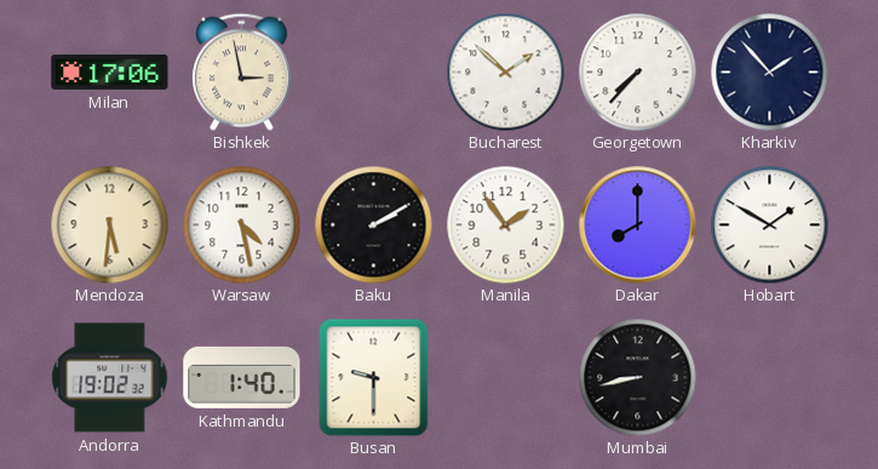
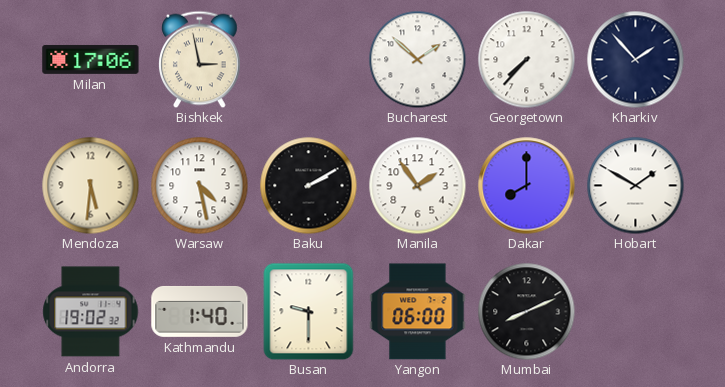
Yangon: none -> 06:00 (418, 312)
Mumbai: 8:43 -> 8:11 (526, 311)
